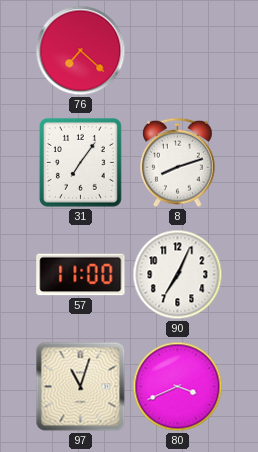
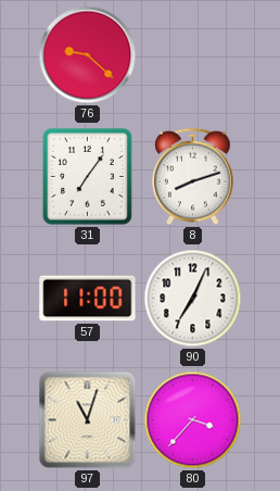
76: 7:22 -> 9:22 (88, 55)
80: 3:41 -> 3:37 (193, 420)
